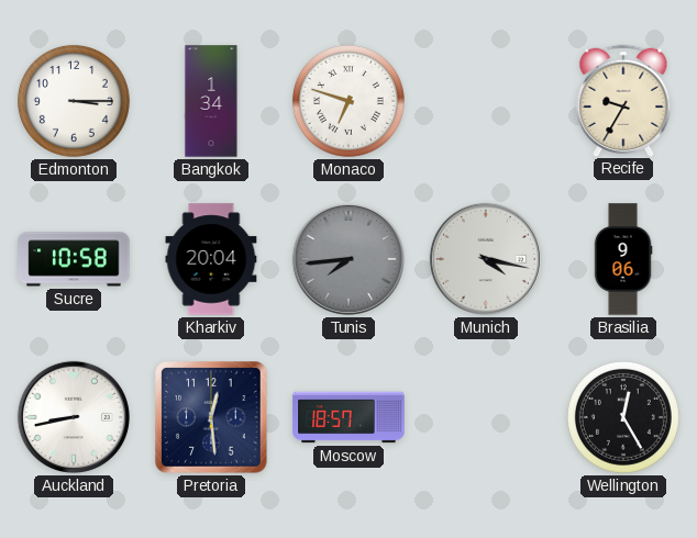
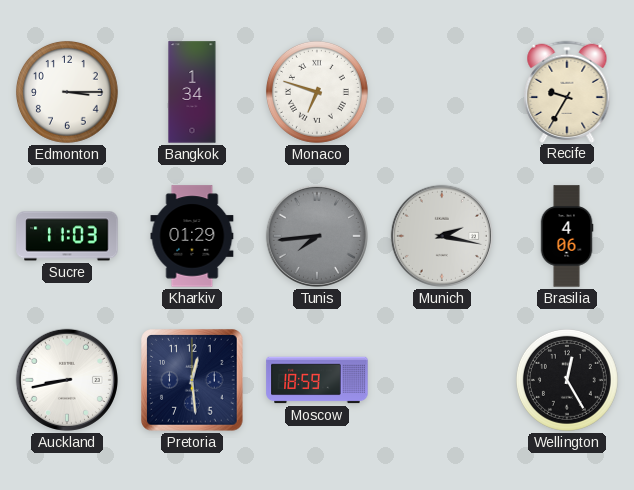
Sucre: 10:58 -> 11:03 (67, 236)
Kharkiv: 20:04 -> 01:29 (192, 236)
Munich: 4:17 -> 2:17 (442, 236)
Brasilia: 9:06 -> 4:06 (567, 236)
Moscow: 18:57 -> 18:59 (317, 380)
